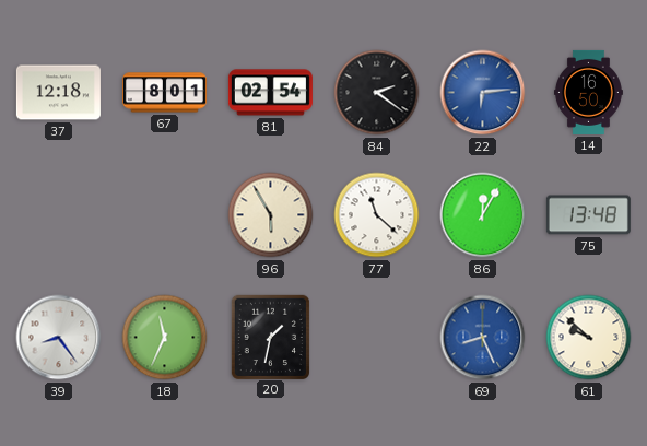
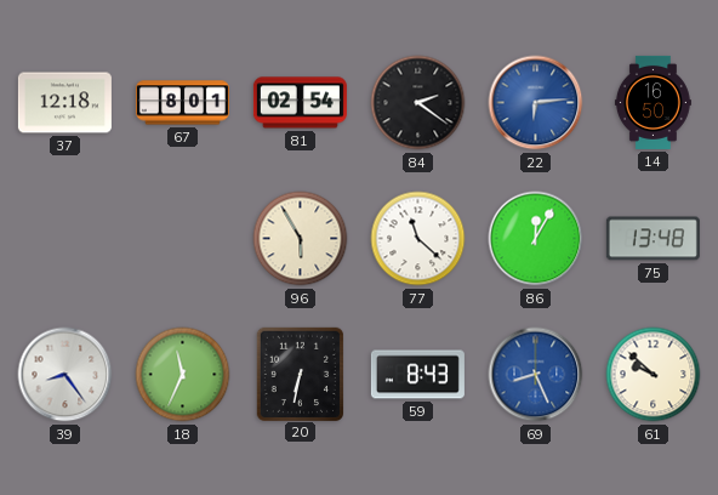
20: 1:32 -> 6:32 (300, 374)
59: none -> 8:43 (417, 375)
